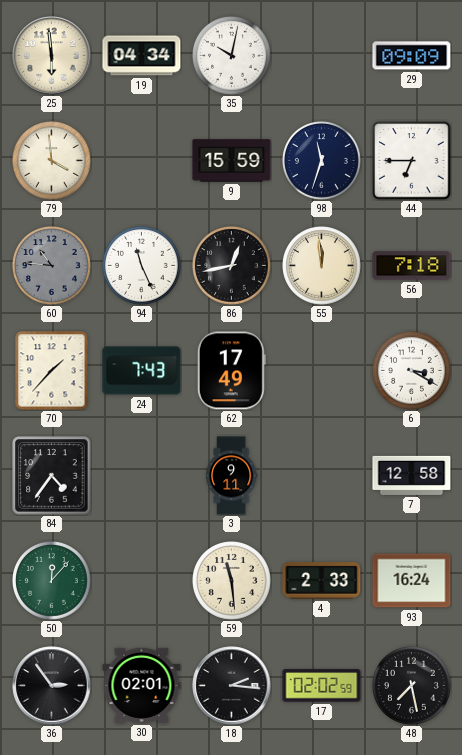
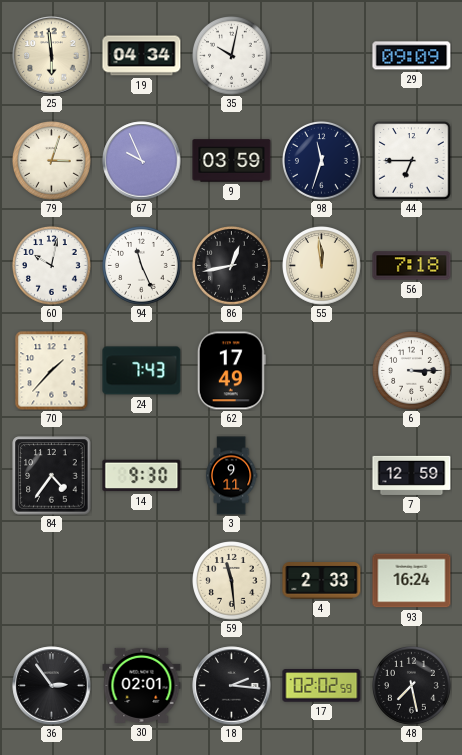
79: 3:59 -> 3:03 (52, 161)
67: none -> 9:56 (142, 161)
9: 15:59 -> 03:59 (232, 161)
60: 10:46 -> 10:02 (52, 266)
60 dial: grey -> white (52, 266)
6: 3:20 -> 3:15 (412, 371)
14: none -> 9:30 (142, 476)
7: 12:58 -> 12:59 (412, 475)
50: 12:07 -> none (52, 581)
